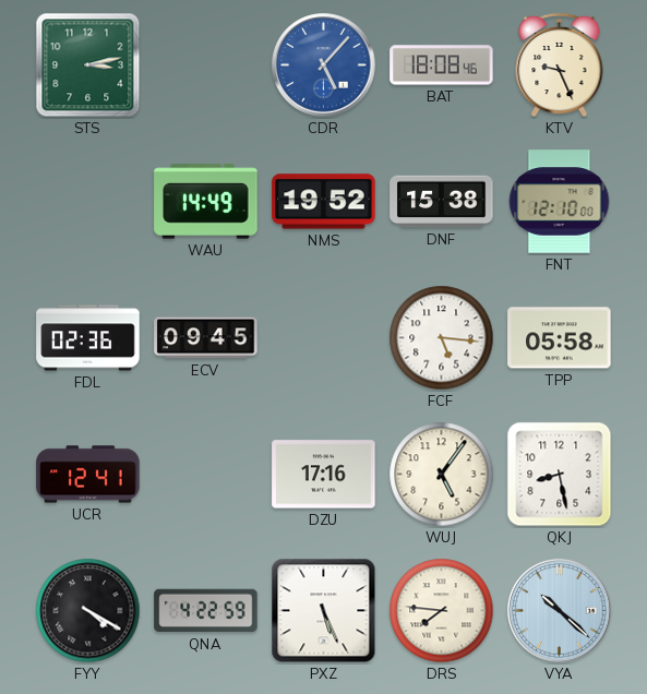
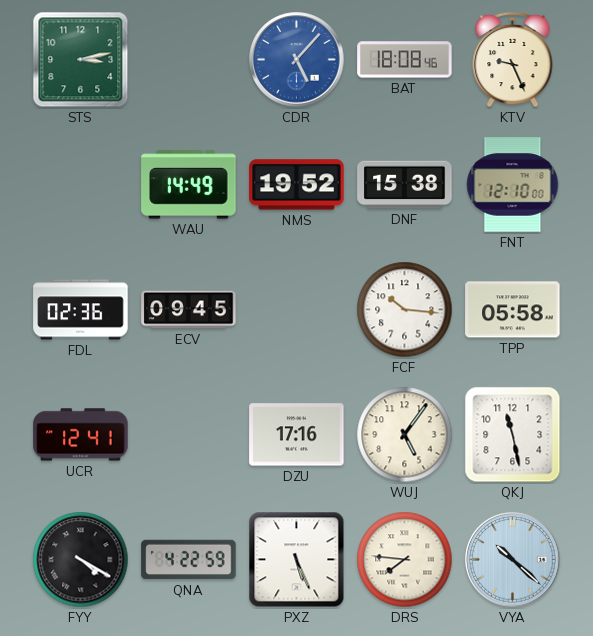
FCF: 5:16 -> 10:16 (405, 310)
QKJ: 8:28 -> 11:28 (513, 435)
